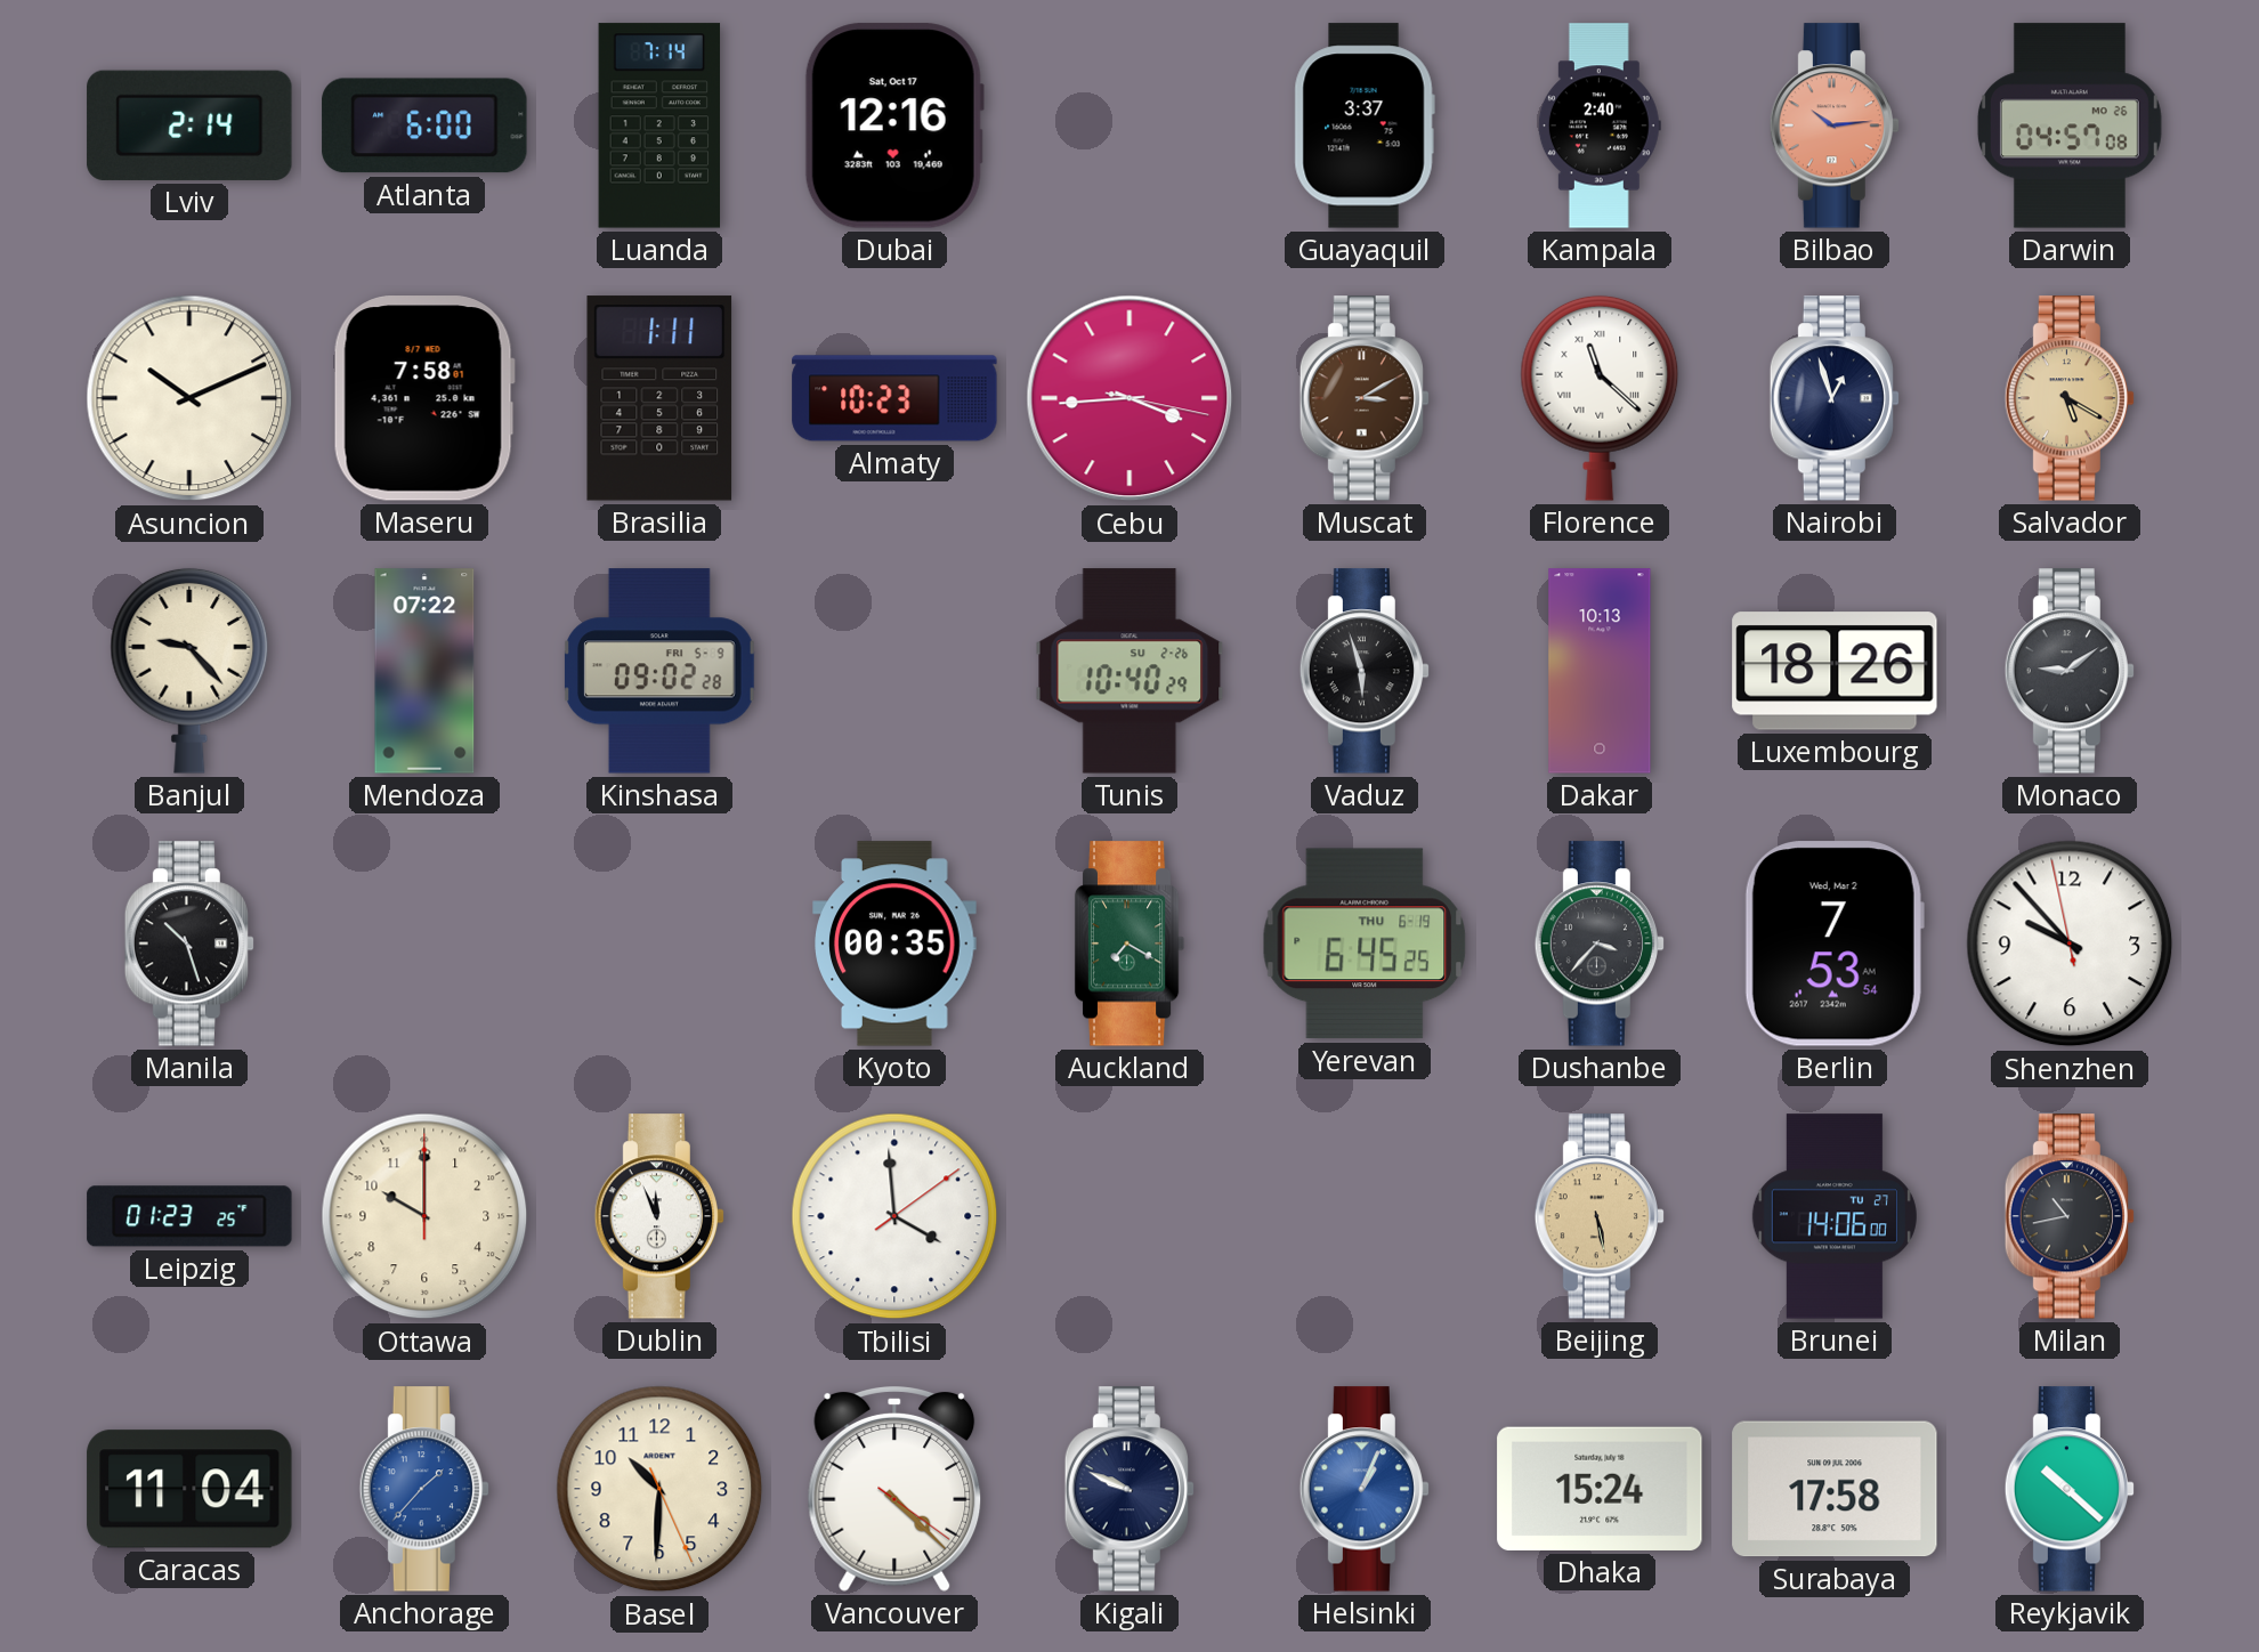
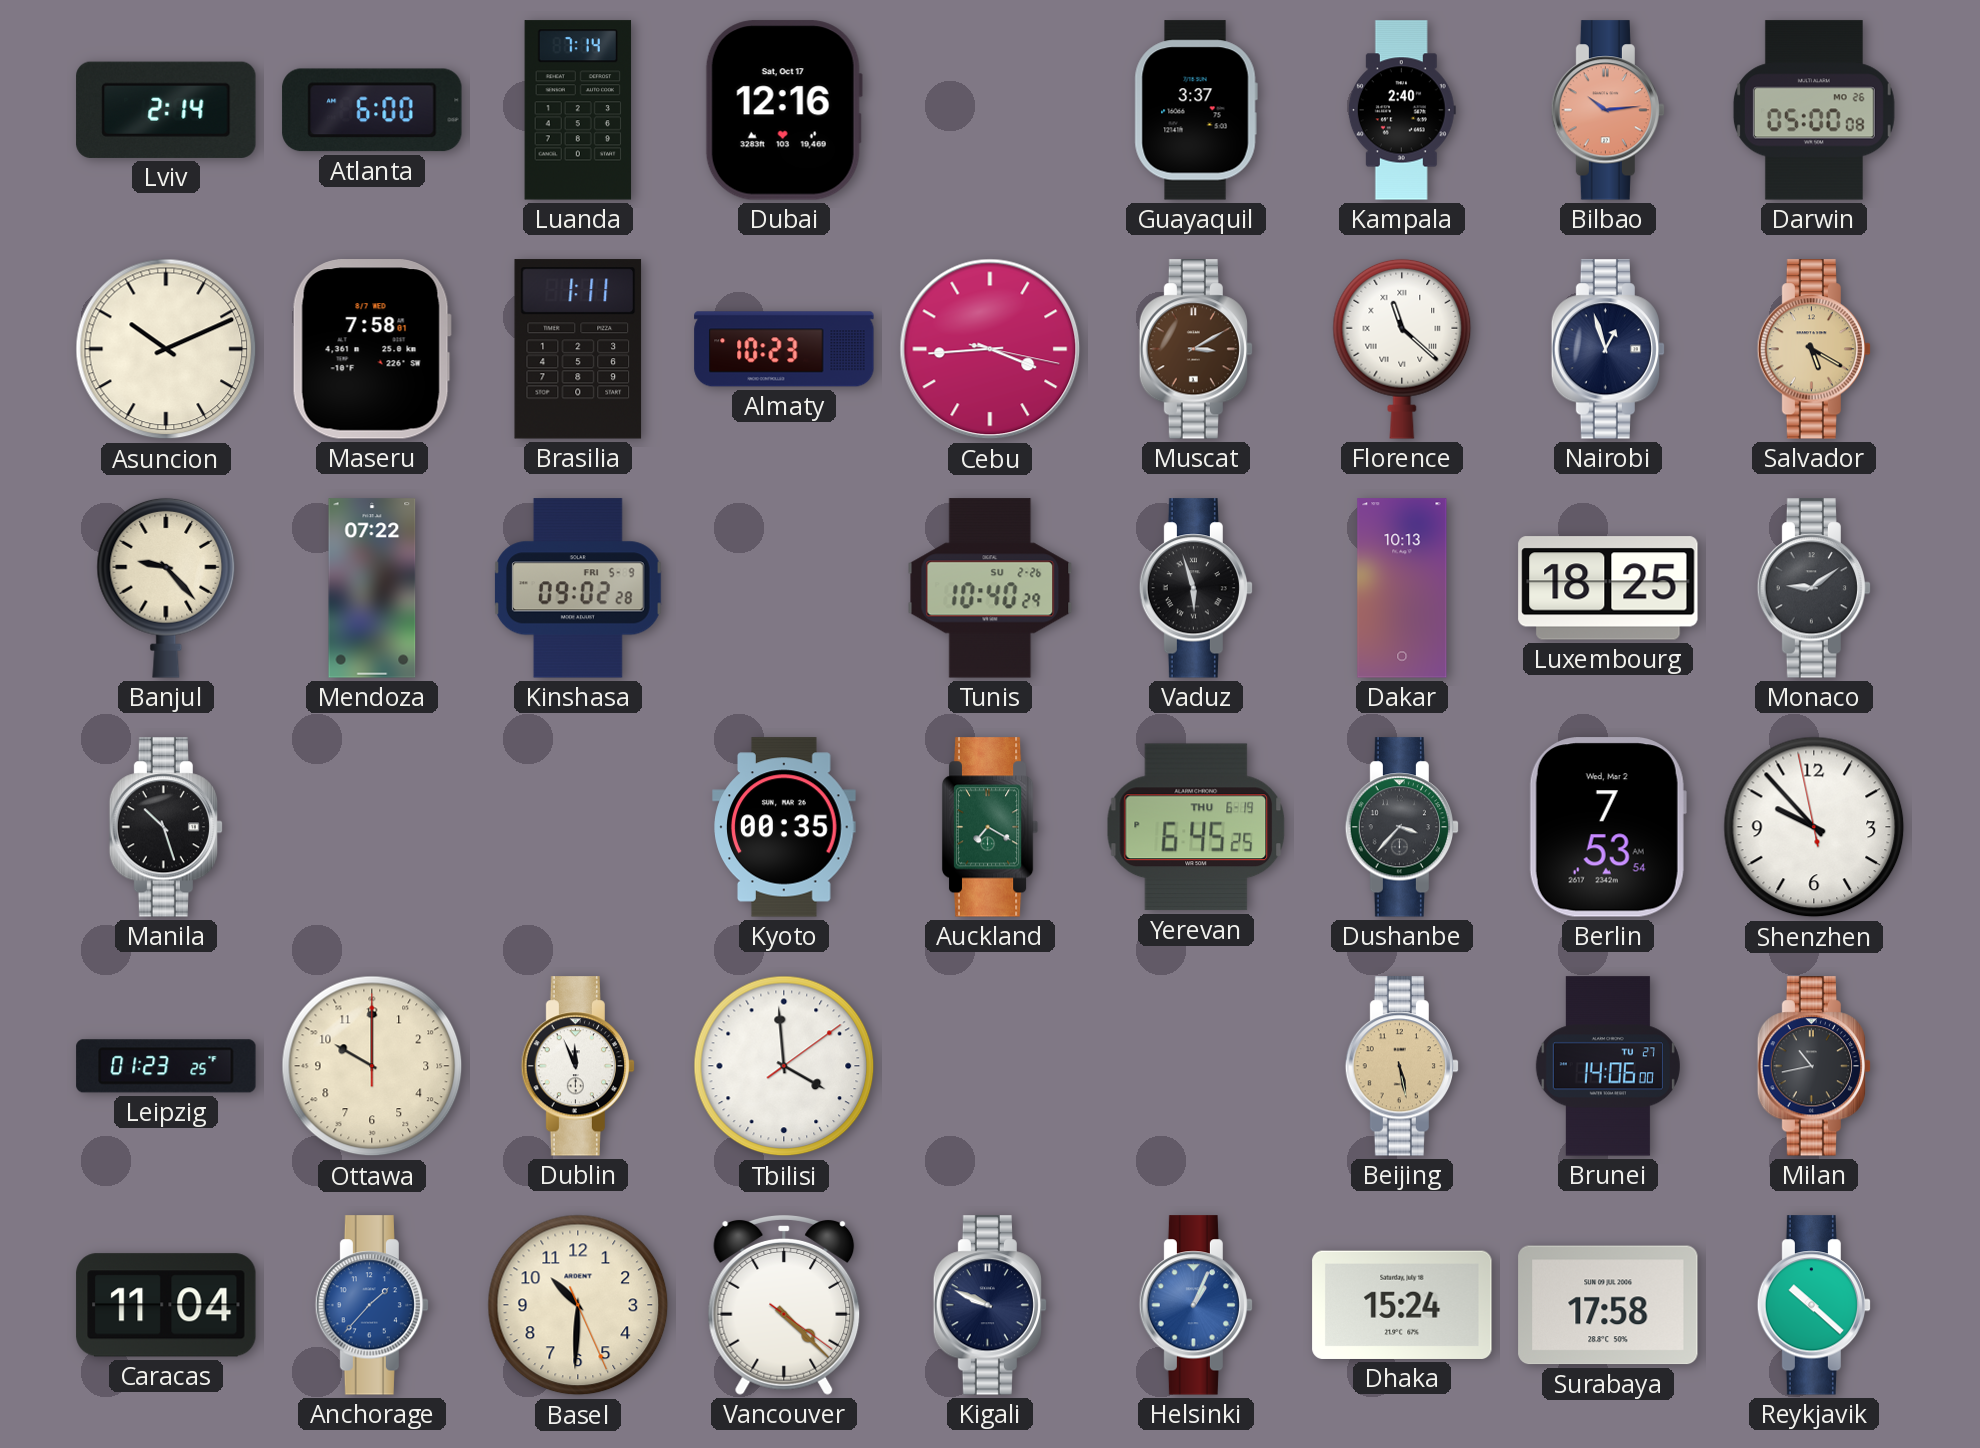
Darwin: 04:57 -> 05:00 (1814, 110)
Luxembourg: 18:26 -> 18:25 (1608, 588)
